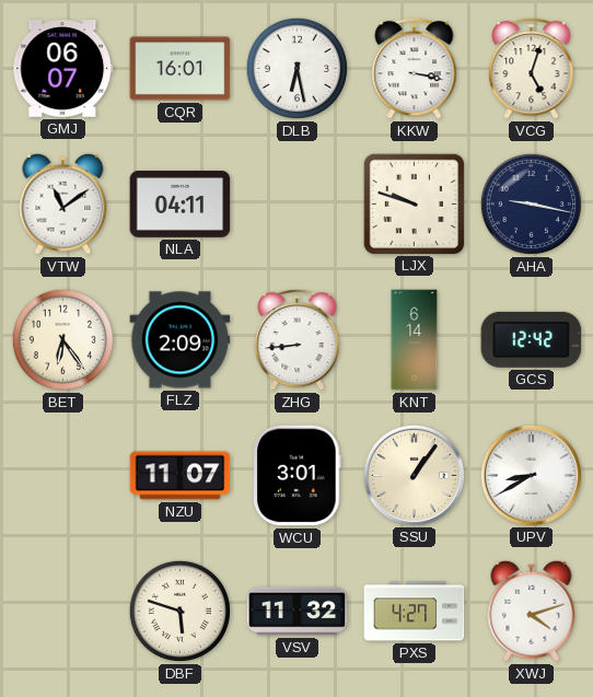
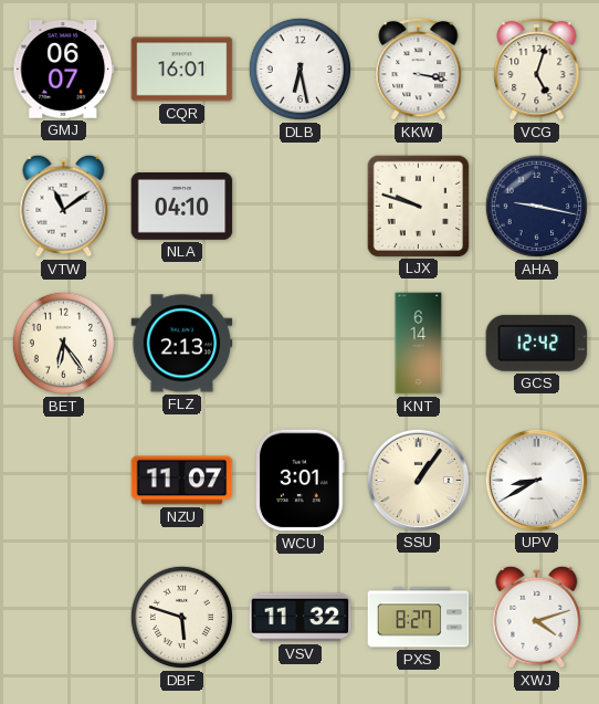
NLA: 04:11 -> 04:10 (182, 207)
FLZ: 2:09 -> 2:13 (182, 344)
ZHG: 8:44 -> none (298, 339)
PXS: 4:27 -> 8:27 (419, 618)
